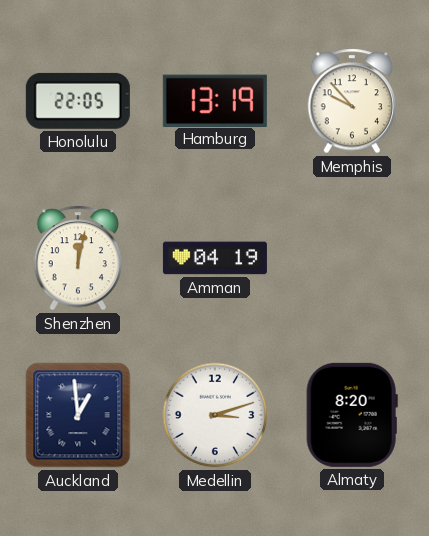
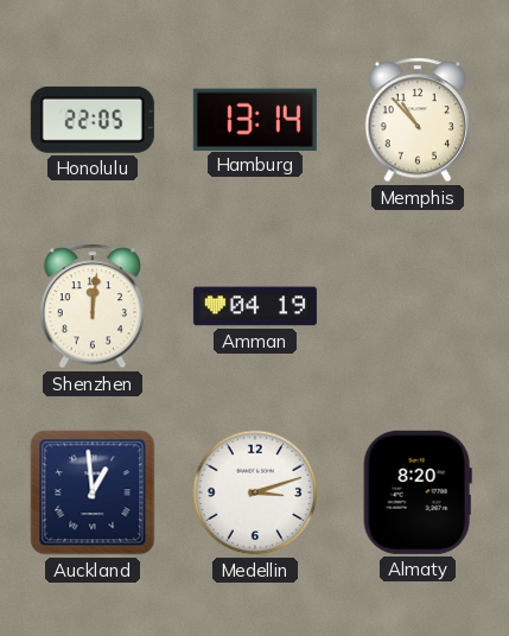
Hamburg: 13:19 -> 13:14 (255, 119)
Memphis: 9:53 -> 10:53 (418, 120)
Shenzhen: 12:02 -> 12:01 (93, 306)
